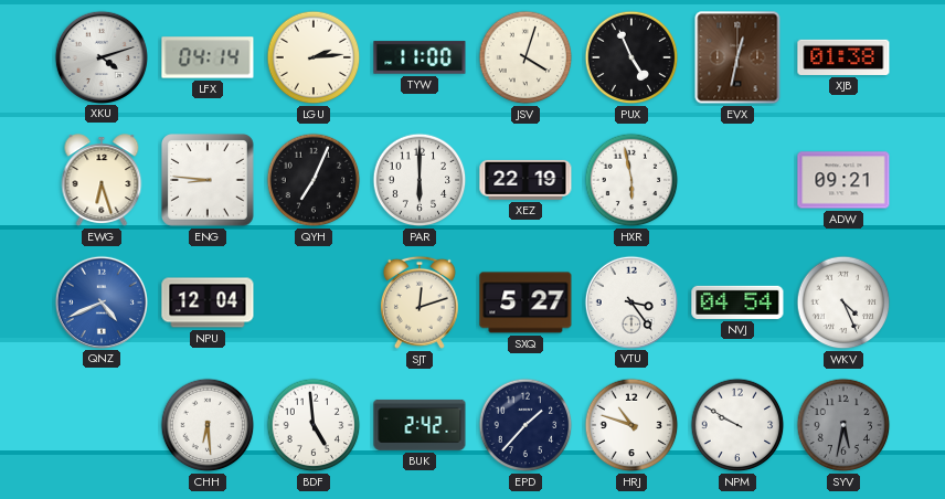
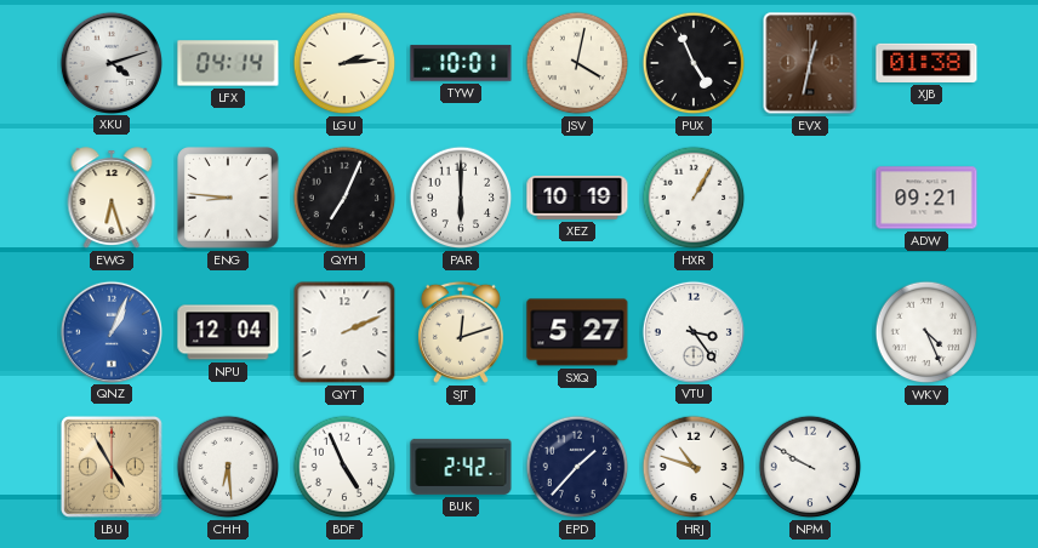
TYW: 11:00 -> 10:01 (461, 63)
JSV: 4:03 -> 4:02 (577, 63)
XEZ: 22:19 -> 10:19 (577, 198)
HXR: 5:58 -> 1:05 (694, 198)
QNZ: 4:41 -> 1:04 (110, 331)
QYT: none -> 2:11 (344, 332)
NVJ: 04:54 -> none (737, 302)
LBU: none -> 4:55 (112, 467)
BDF: 4:59 -> 4:56 (344, 467)
SYV: 5:32 -> none (843, 425)
